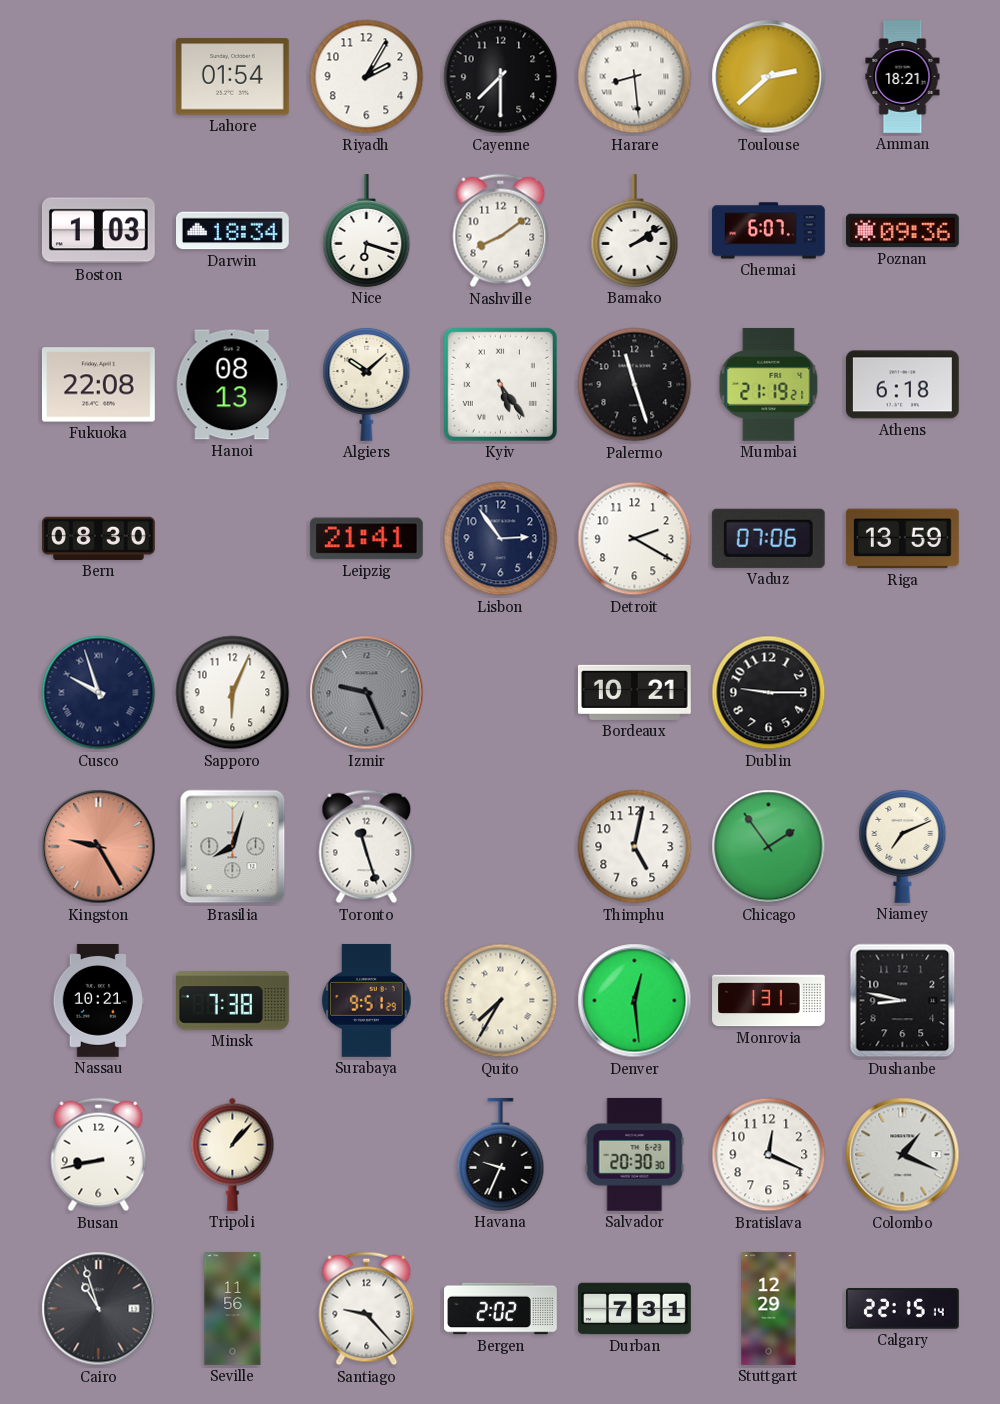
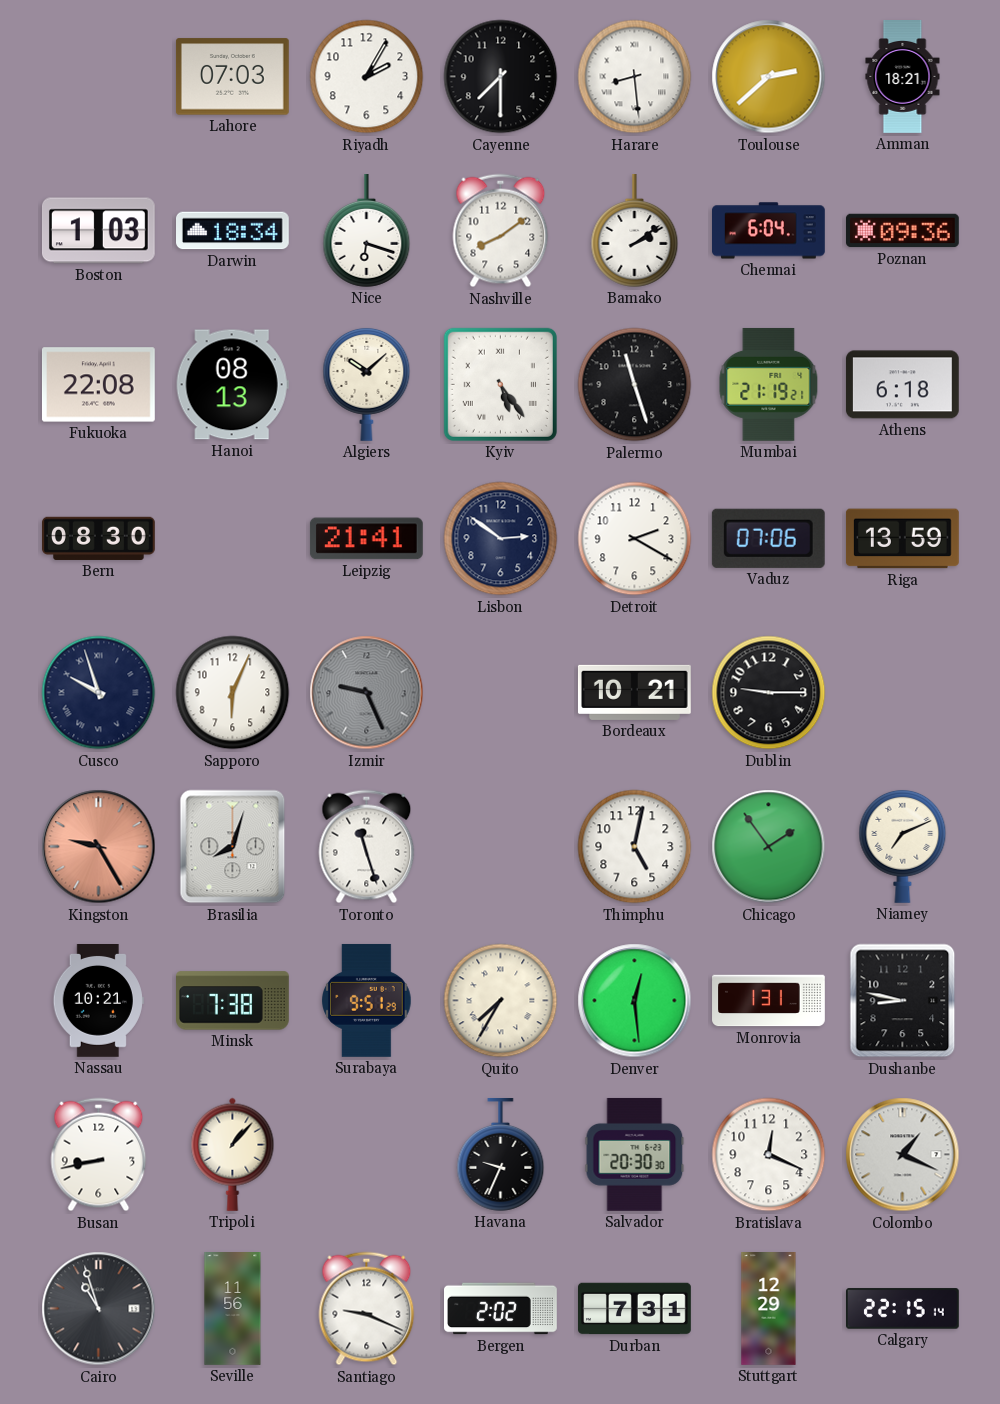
Lahore: 01:54 -> 07:03 (232, 77)
Chennai: 6:07 -> 6:04 (769, 231)
Lisbon: 2:54 -> 2:51 (501, 539)
Santiago: 9:23 -> 9:19 (367, 1309)
